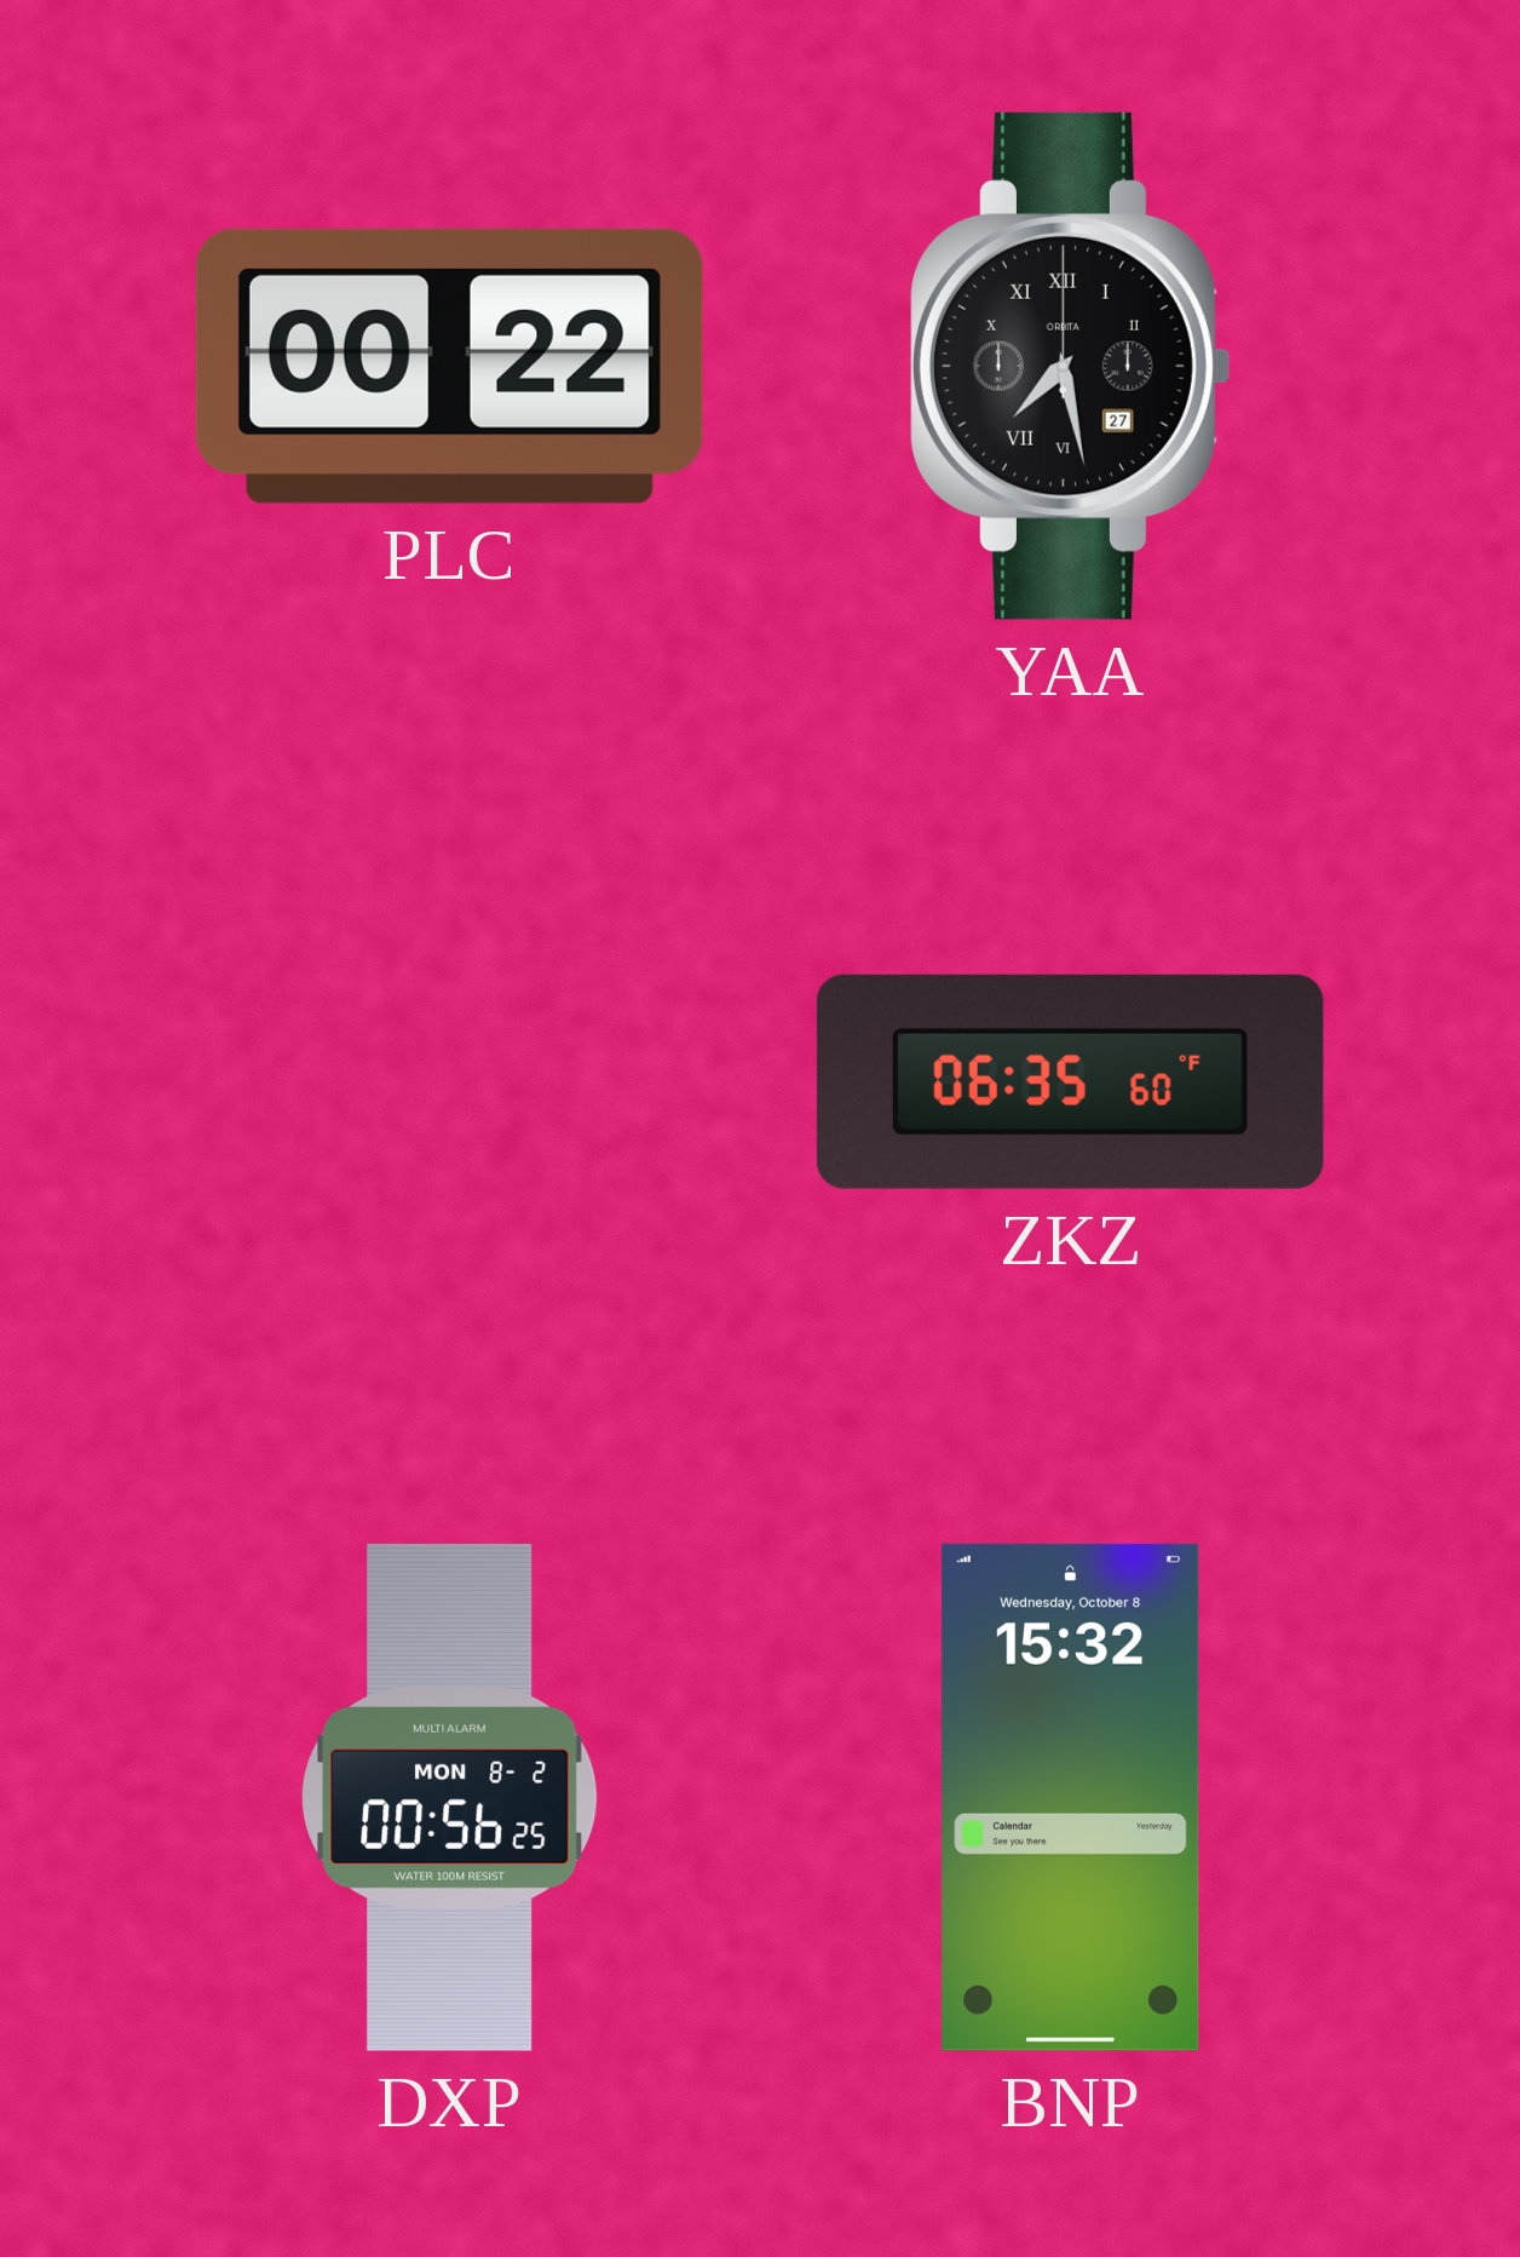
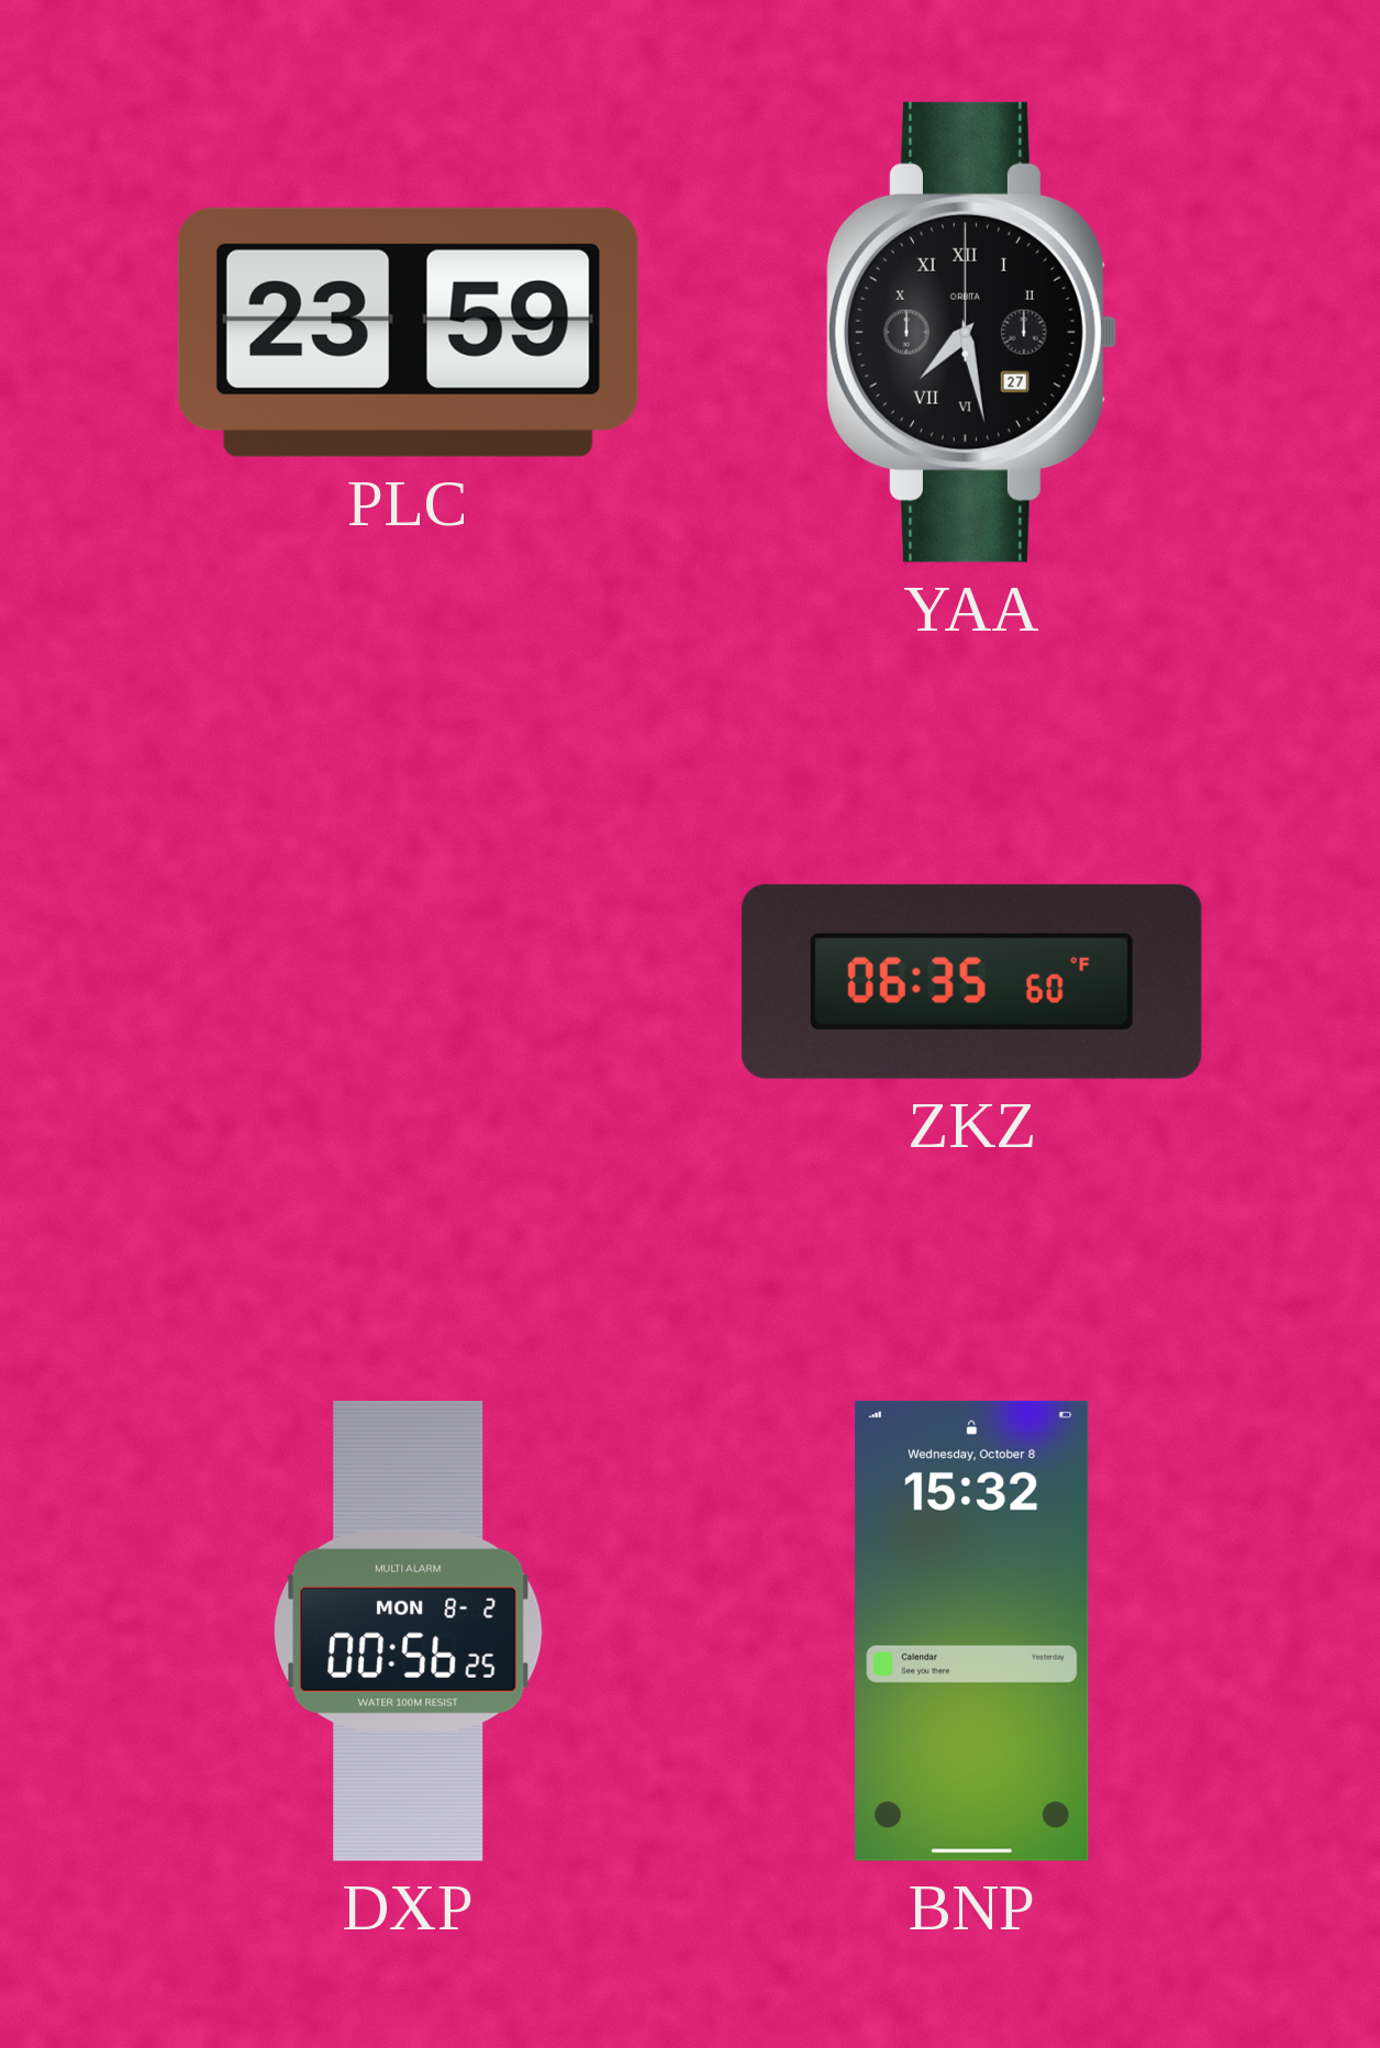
PLC: 00:22 -> 23:59 (408, 332)
